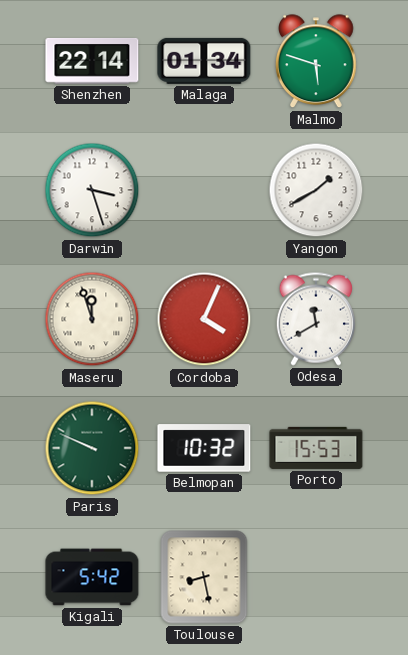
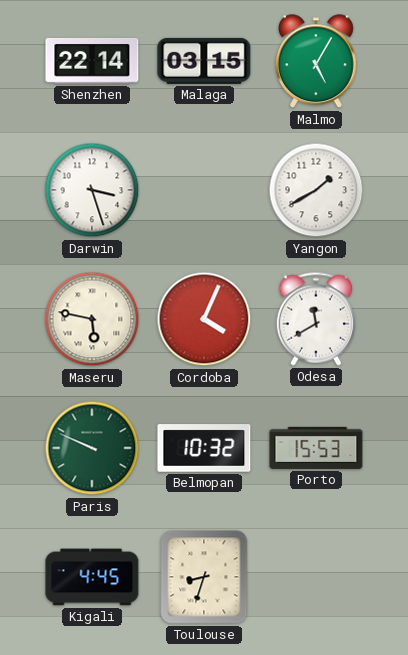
Malaga: 01:34 -> 03:15 (204, 61)
Malmo: 5:48 -> 5:05 (317, 62)
Maseru: 11:57 -> 5:47 (92, 319)
Kigali: 5:42 -> 4:45 (92, 577)
Toulouse: 8:28 -> 8:33 (204, 577)
